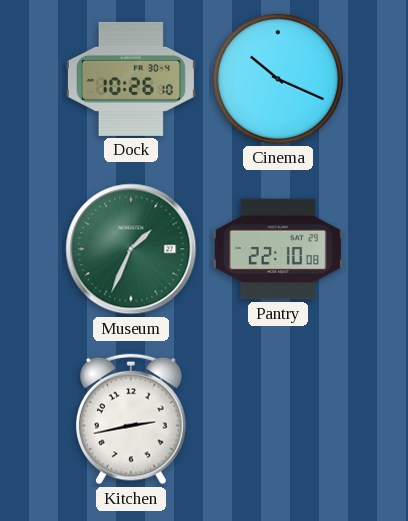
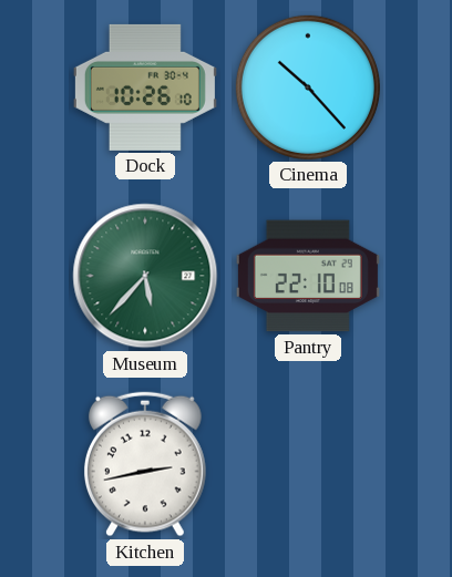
Cinema: 10:19 -> 10:23 (308, 87)
Museum: 1:34 -> 5:37 (145, 276)
